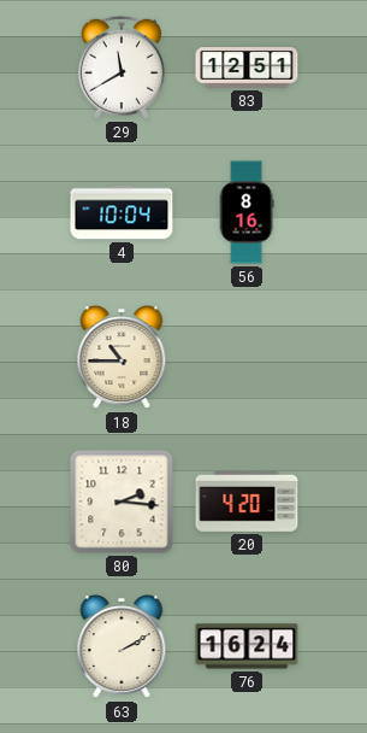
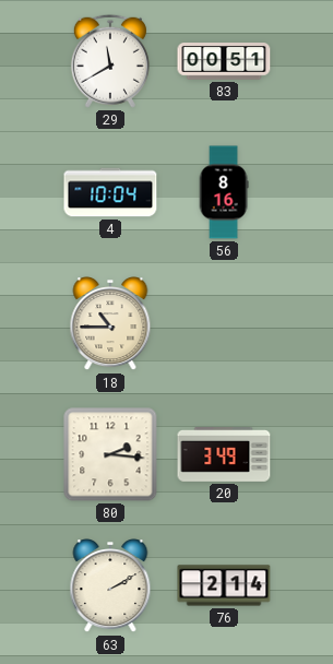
83: 12:51 -> 00:51 (224, 61)
20: 4:20 -> 3:49 (224, 455)
76: 16:24 -> 2:14 (224, 585)
